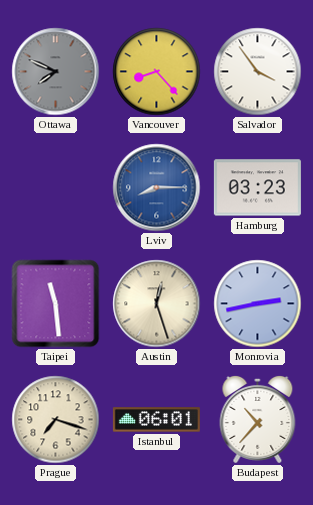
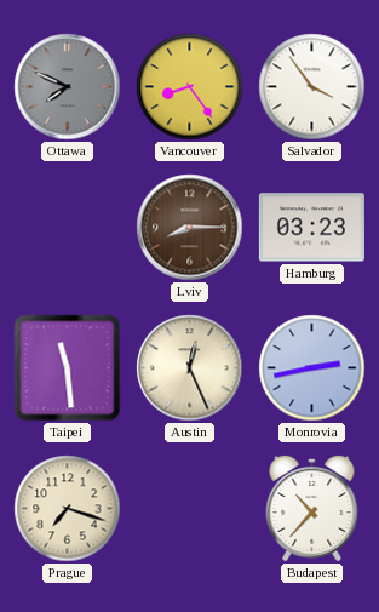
Vancouver: 8:23 -> 8:24 (190, 87)
Lviv dial: blue -> brown (190, 228)
Austin: 12:27 -> 12:26 (190, 368)
Istanbul: 06:01 -> none (156, 420)
